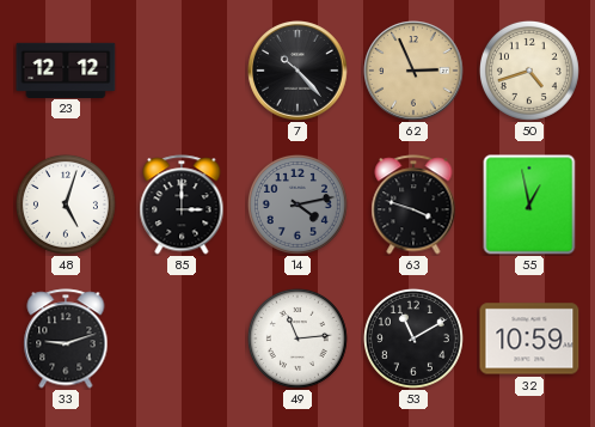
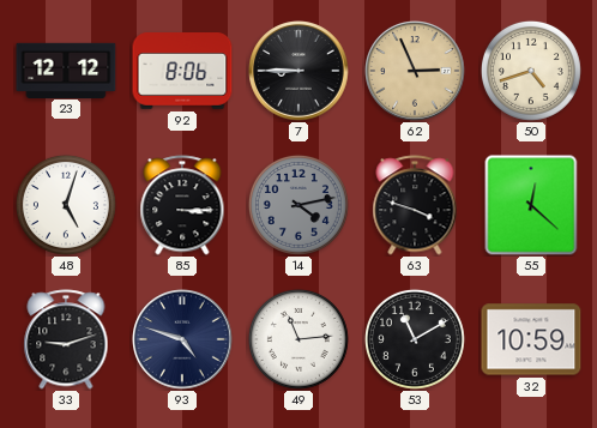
92: none -> 8:06 (182, 71)
7: 10:23 -> 8:45 (298, 71)
85: 3:00 -> 3:15 (182, 205)
55: 12:58 -> 12:22 (531, 205)
93: none -> 4:48 (182, 339)
